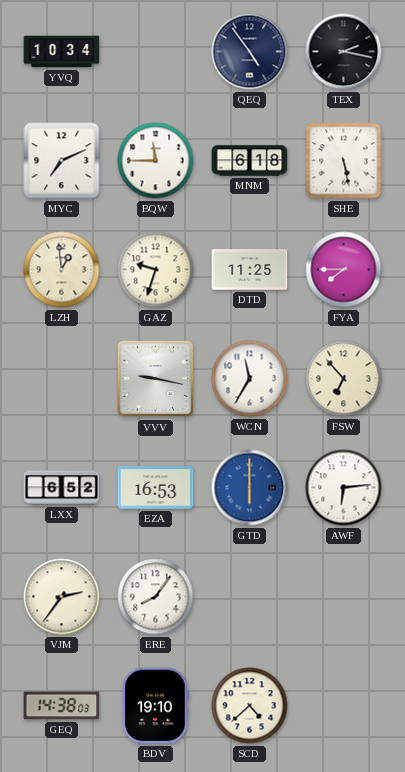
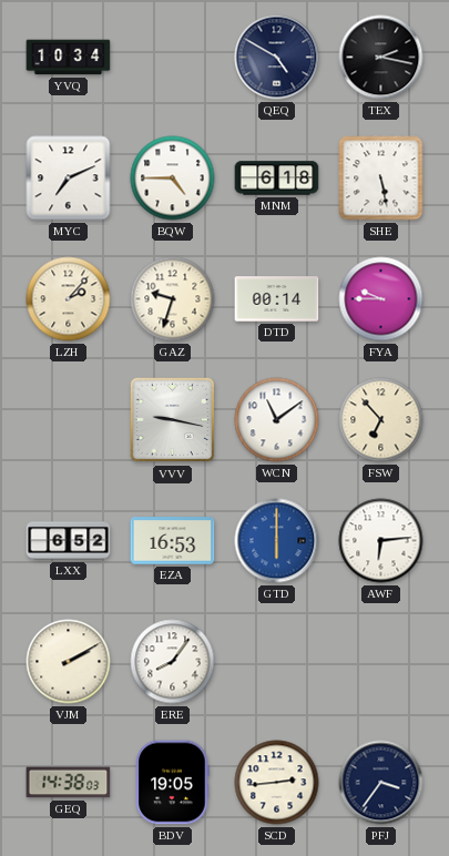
QEQ: 4:54 -> 4:50 (277, 58)
BQW: 11:45 -> 4:45 (173, 179)
LZH: 12:59 -> 2:07 (69, 299)
DTD: 11:25 -> 00:14 (277, 299)
FYA: 7:45 -> 9:45 (381, 299)
WCN: 11:35 -> 11:09 (277, 420)
VJM: 2:36 -> 2:10 (69, 662)
BDV: 19:10 -> 19:05 (172, 783)
SCD: 4:38 -> 2:44 (277, 783)
PFJ: none -> 3:36 (381, 783)
